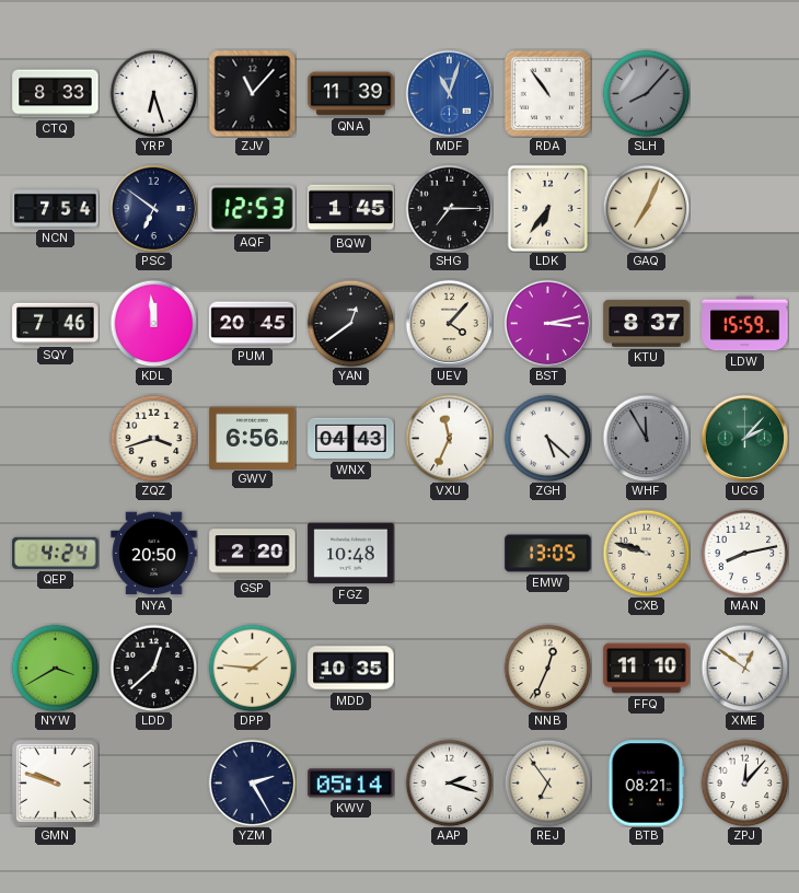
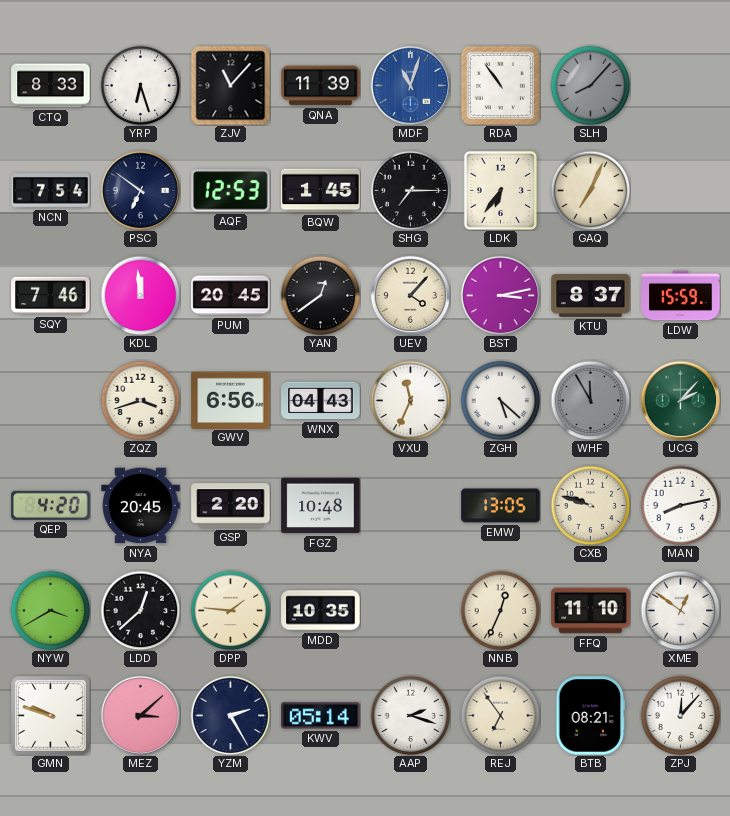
QEP: 4:24 -> 4:20 (51, 505)
NYA: 20:50 -> 20:45 (141, 506)
MEZ: none -> 3:08 (140, 715)
